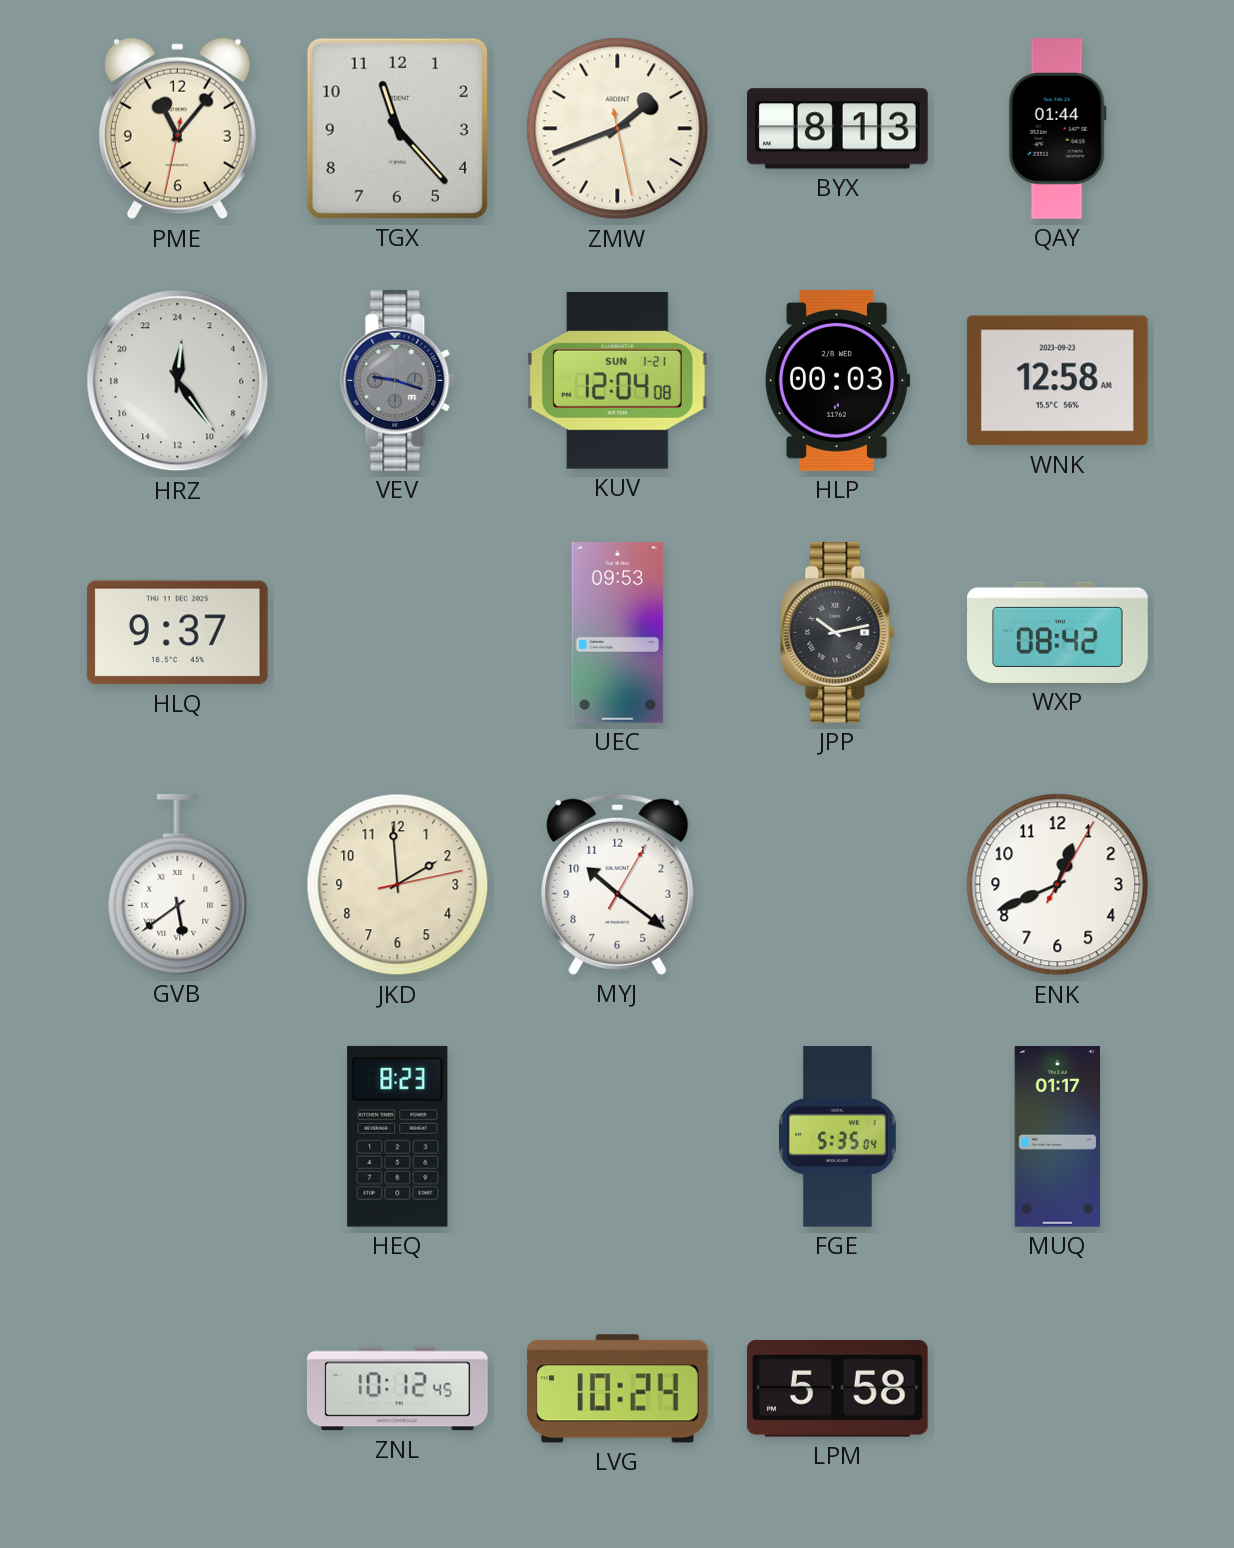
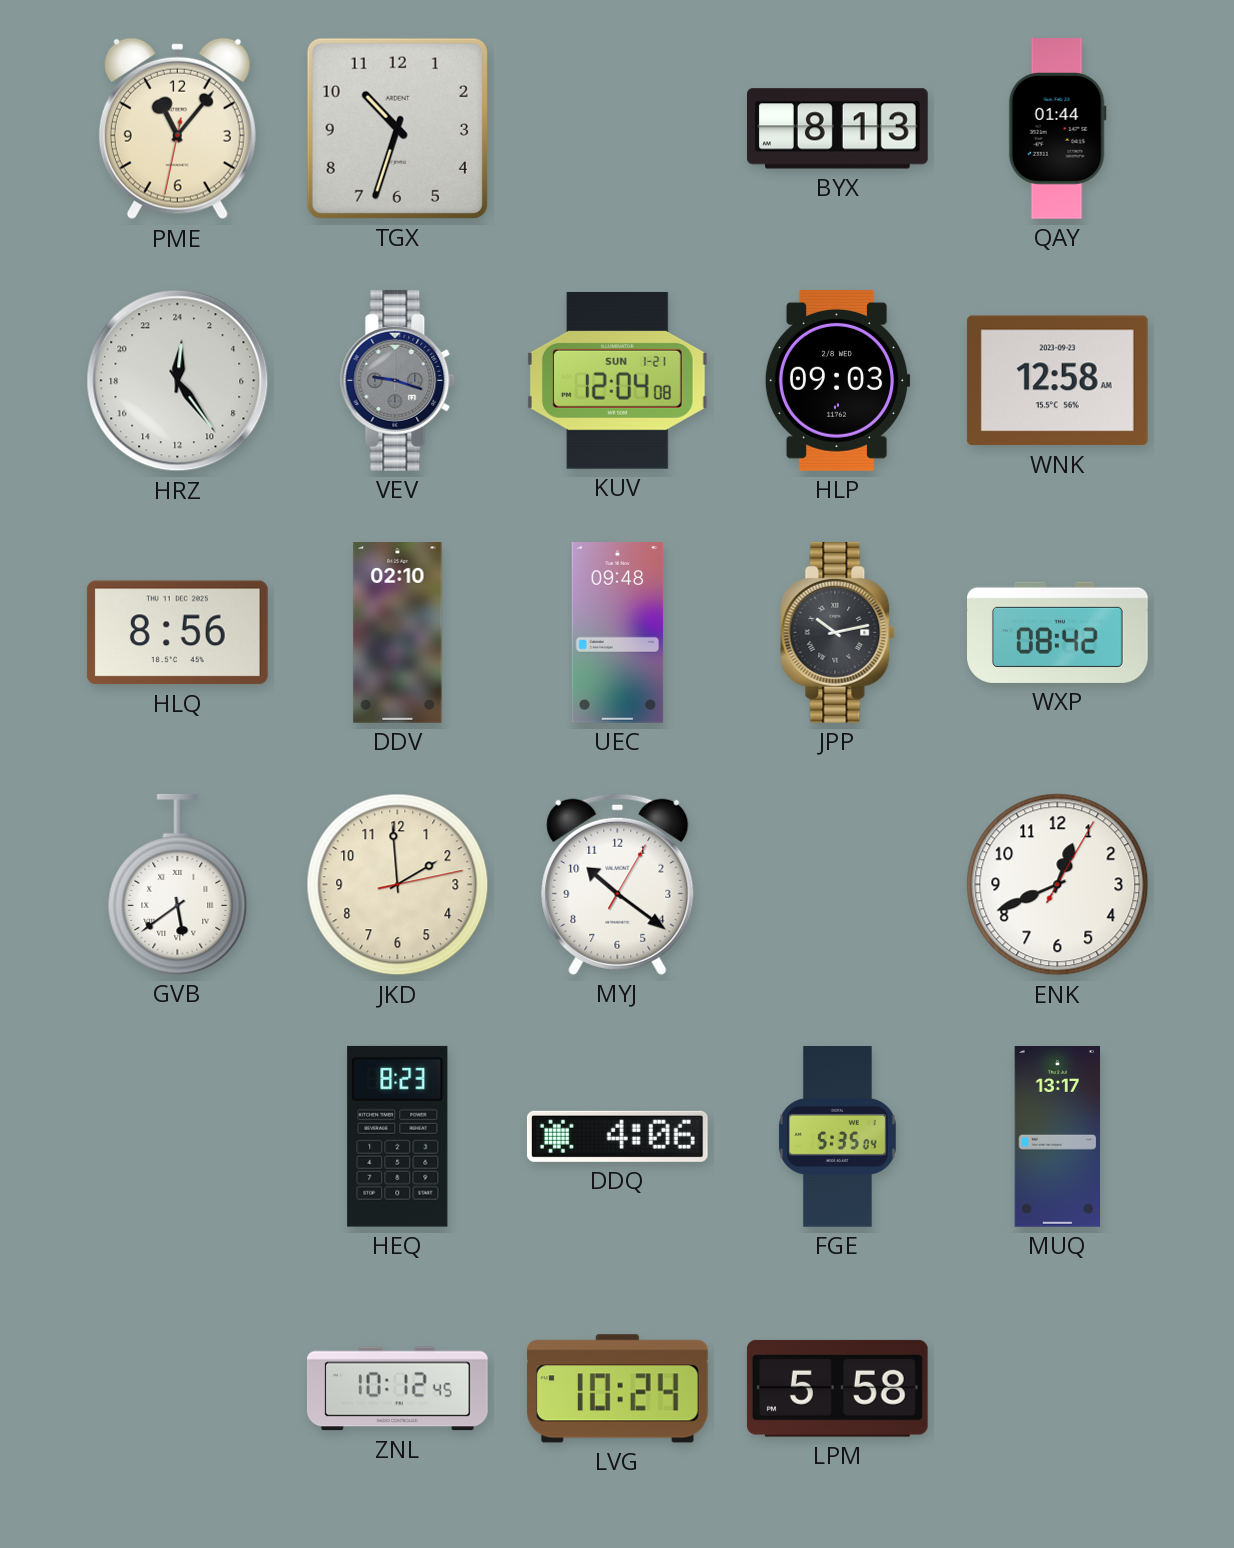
TGX: 11:23 -> 10:33 (397, 128)
ZMW: 1:41 -> none (618, 129)
HLP: 00:03 -> 09:03 (837, 380)
HLQ: 9:37 -> 8:56 (177, 633)
DDV: none -> 02:10 (398, 633)
UEC: 09:53 -> 09:48 (618, 633)
DDQ: none -> 4:06 (617, 1136)
MUQ: 01:17 -> 13:17 (1058, 1137)
